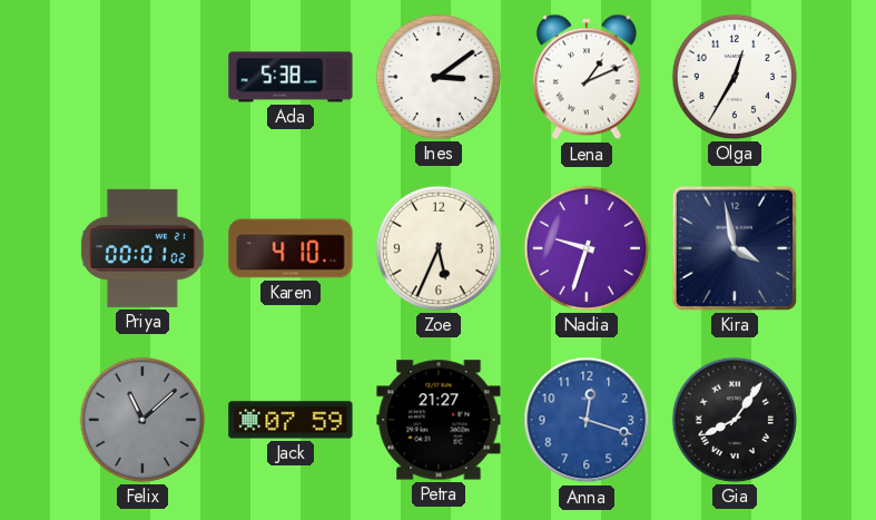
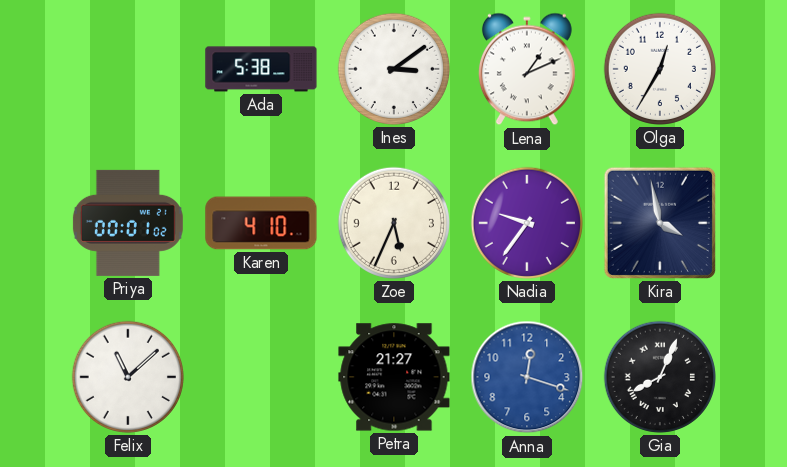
Nadia: 9:33 -> 9:36 (527, 223)
Felix dial: grey -> white (128, 377)
Jack: 07:59 -> none (291, 420)
Gia: 8:06 -> 8:04 (660, 377)
